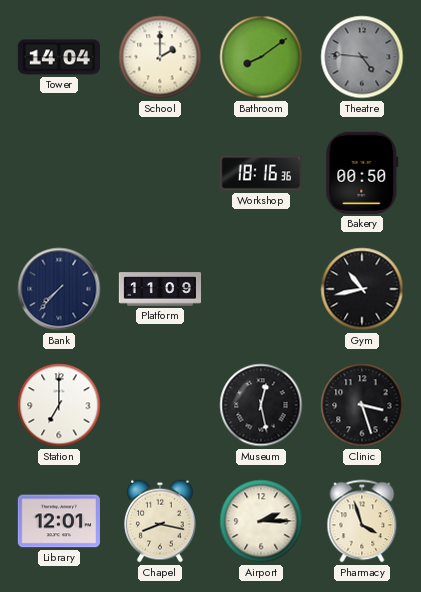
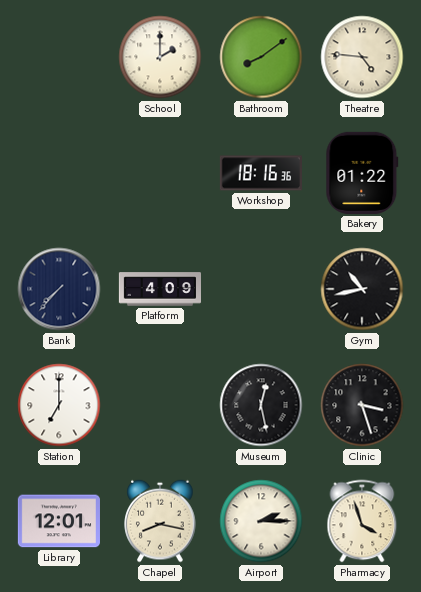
Tower: 14:04 -> none (59, 57)
Theatre dial: grey -> cream (362, 57)
Bakery: 00:50 -> 01:22 (362, 173)
Platform: 11:09 -> 4:09 (159, 289)
